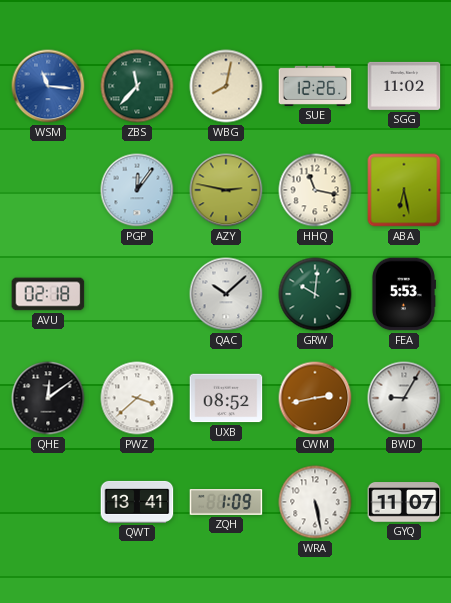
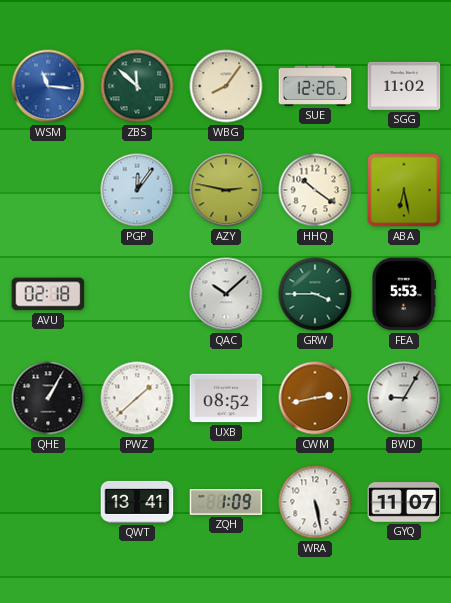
ZBS: 11:37 -> 11:52 (137, 86)
WBG: 8:02 -> 8:06 (226, 86)
HHQ: 11:17 -> 10:21 (315, 190)
GRW: 10:01 -> 3:45 (315, 294)
QHE: 12:09 -> 1:05 (48, 398)
PWZ: 3:38 -> 1:38 (137, 398)
